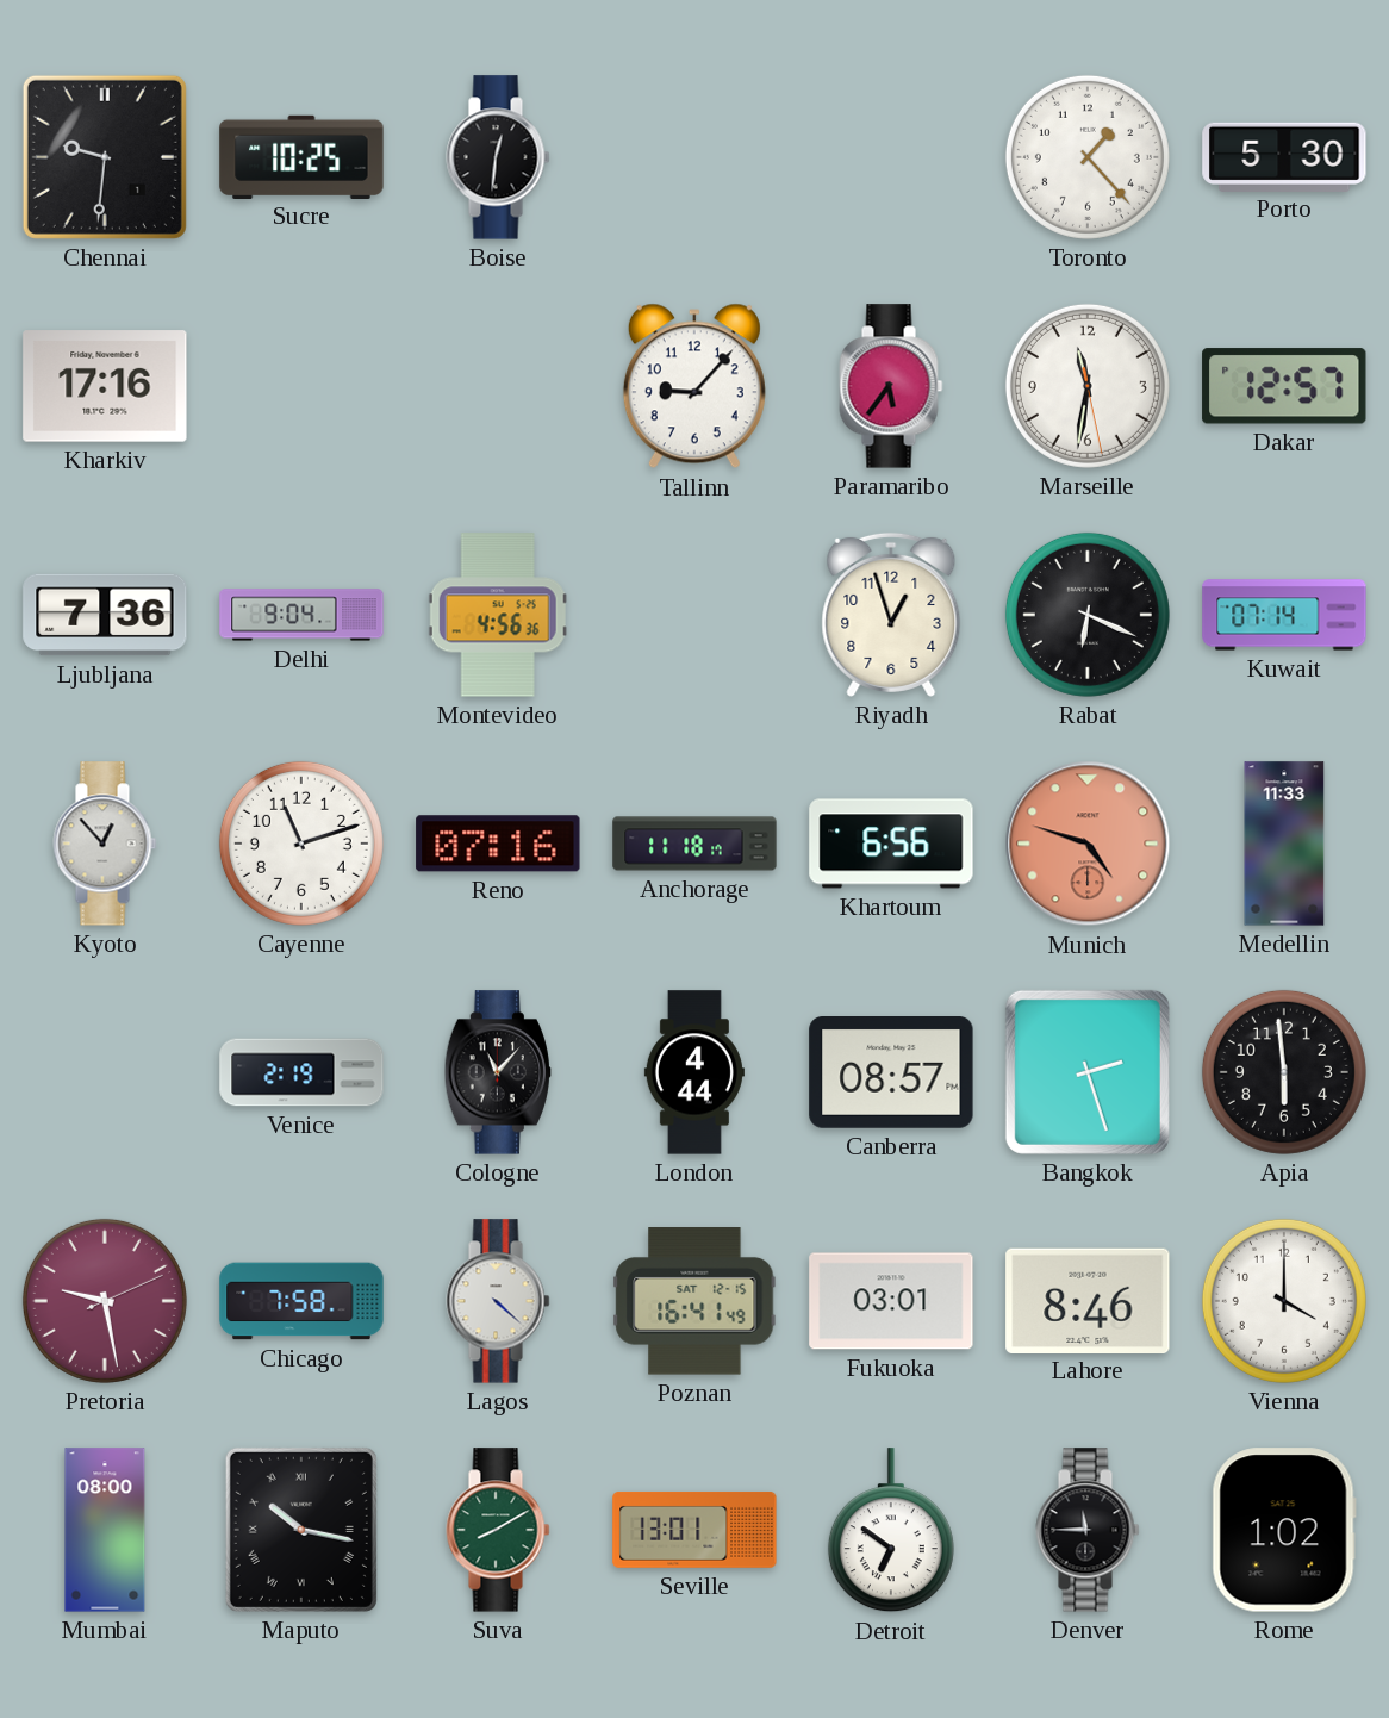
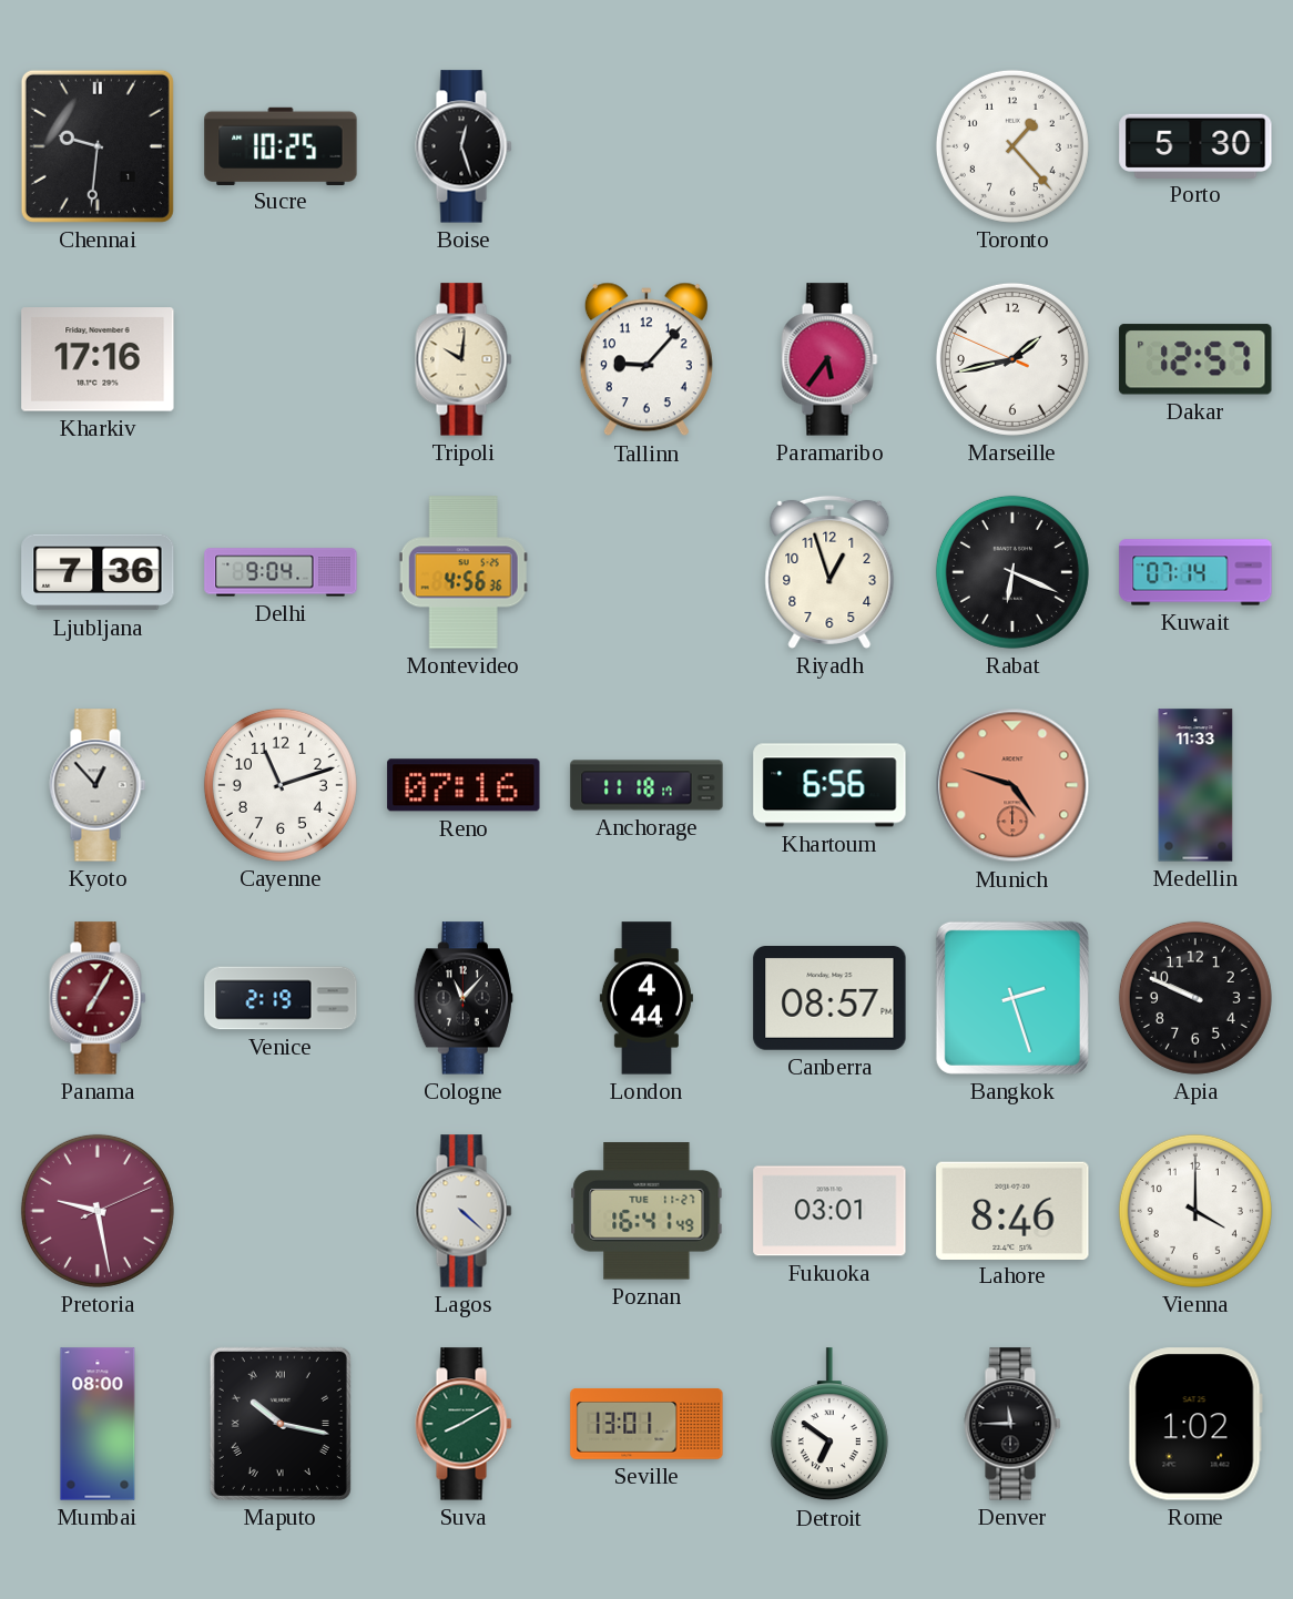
Boise: 12:31 -> 12:27 (464, 146)
Tripoli: none -> 10:01 (464, 359)
Marseille: 11:31 -> 1:42 (1012, 359)
Panama: none -> 7:05 (98, 998)
Apia: 5:59 -> 9:49 (1195, 998)
Chicago: 7:58 -> none (301, 1301)
Poznan date: SAT 12-15 -> TUE 11-27 (646, 1211)
